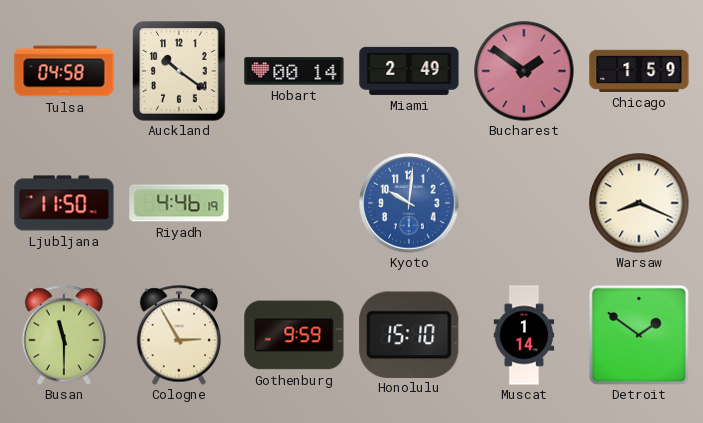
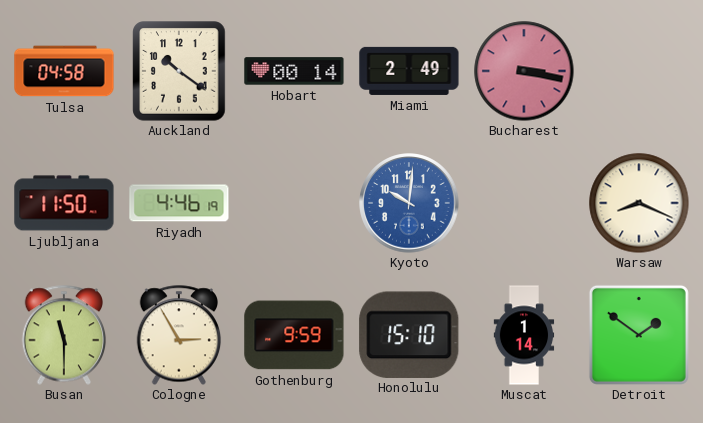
Bucharest: 1:51 -> 3:17 (524, 71)
Chicago: 1:59 -> none (639, 71)
